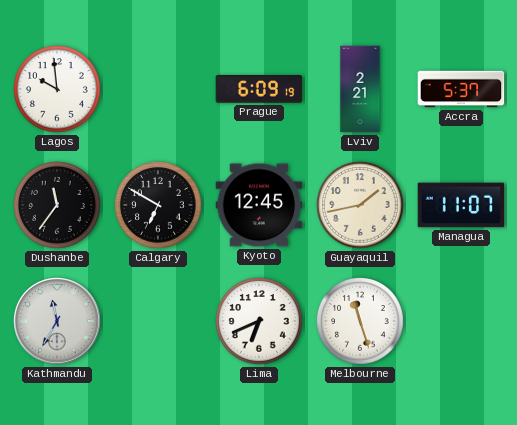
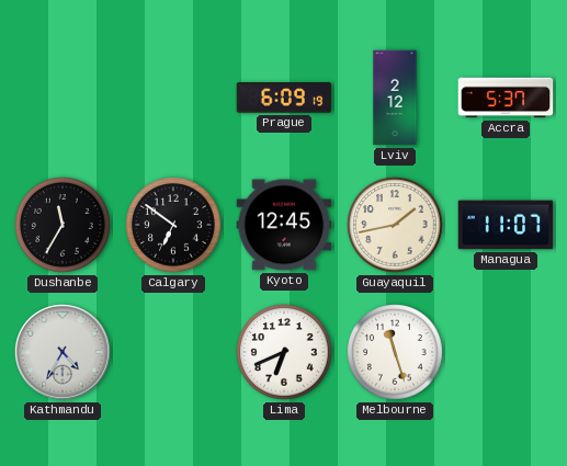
Lagos: 9:59 -> none (57, 89)
Lviv: 2:21 -> 2:12 (395, 98)
Dushanbe: 11:36 -> 11:35 (63, 225)
Calgary: 6:50 -> 6:51 (173, 225)
Kathmandu: 11:35 -> 4:35 (63, 352)
